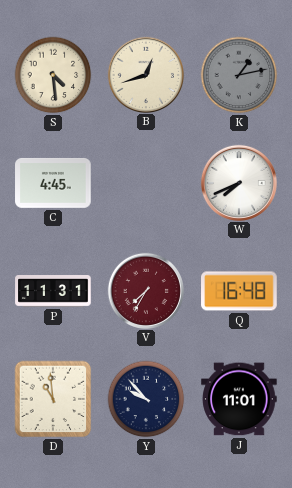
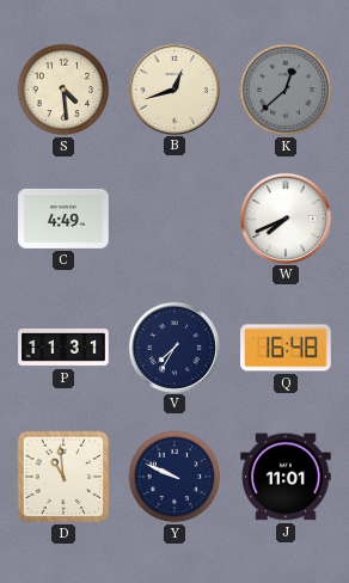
K: 1:13 -> 12:38 (286, 90)
C: 4:45 -> 4:49 (63, 219)
V dial: burgundy -> navy (173, 346)
Y: 9:53 -> 9:49 (174, 477)
